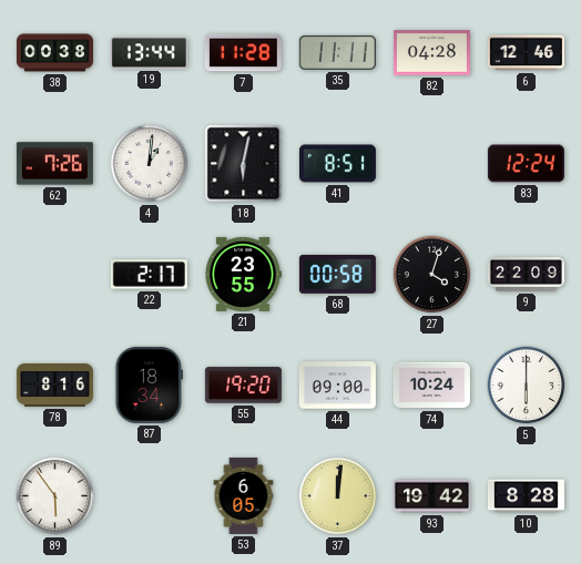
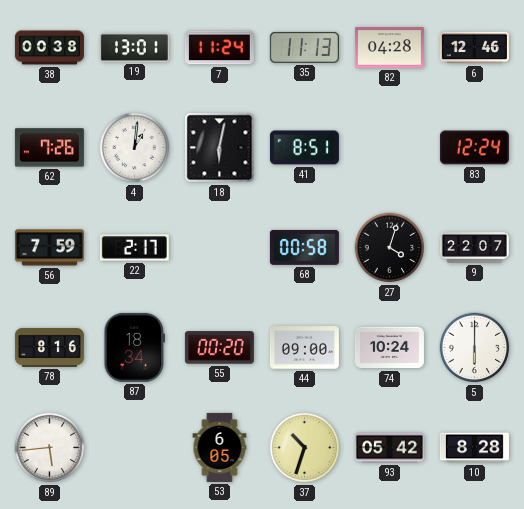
19: 13:44 -> 13:01 (134, 48)
7: 11:28 -> 11:24 (219, 48)
35: 11:11 -> 11:13 (304, 47)
56: none -> 7:59 (49, 248)
21: 23:55 -> none (244, 274)
9: 22:09 -> 22:07 (474, 248)
55: 19:20 -> 00:20 (219, 348)
89: 5:54 -> 5:44 (50, 448)
37: 12:01 -> 10:33 (305, 448)
93: 19:42 -> 05:42 (389, 448)
